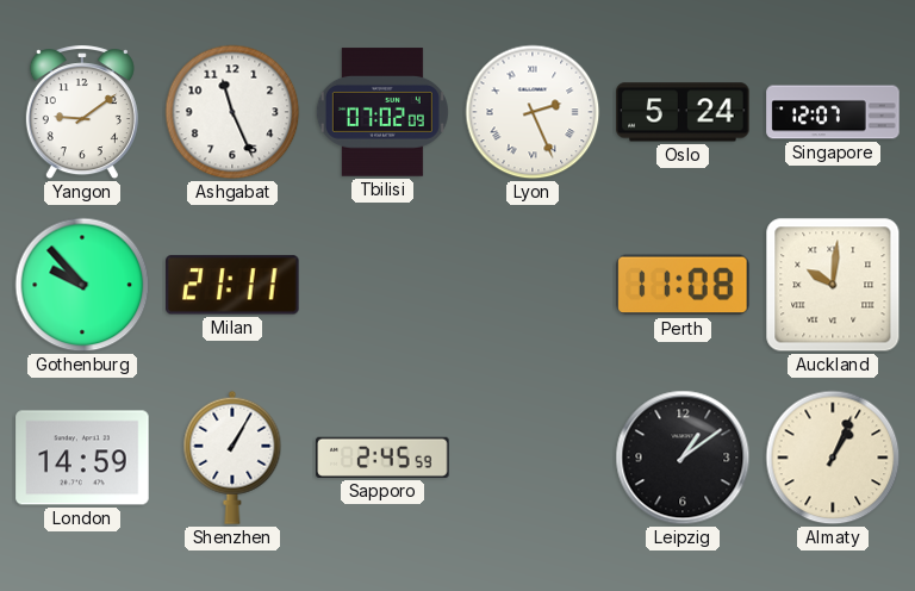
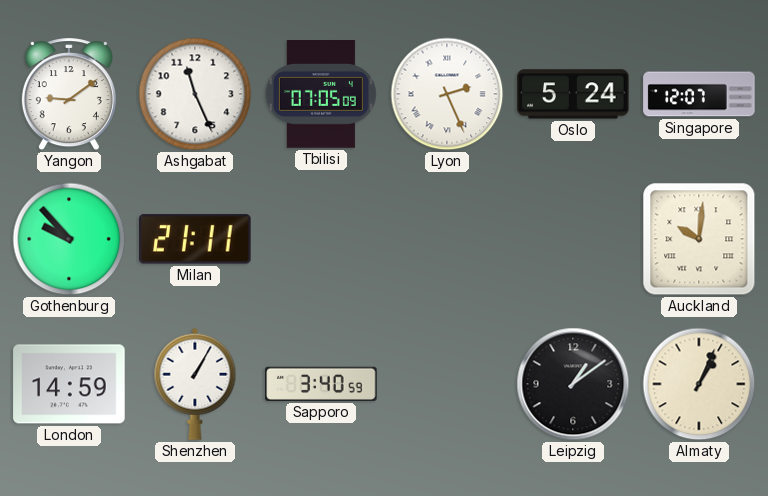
Tbilisi: 07:02 -> 07:05 (321, 94)
Perth: 11:08 -> none (683, 285)
Sapporo: 2:45 -> 3:40 (321, 384)
